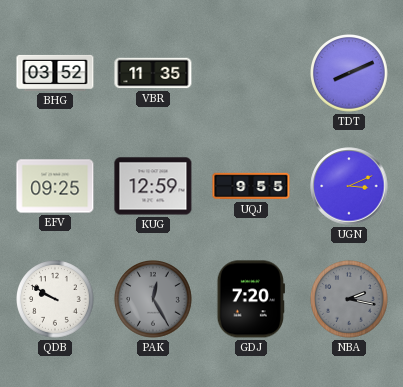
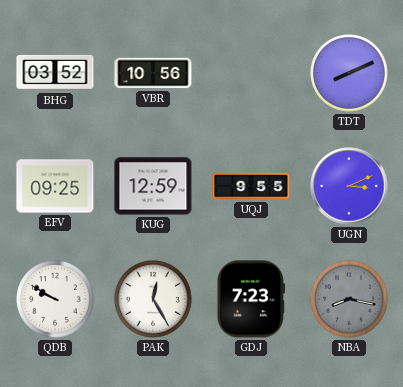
VBR: 11:35 -> 10:56 (153, 73)
PAK dial: grey -> white (154, 300)
GDJ: 7:20 -> 7:23 (251, 299)
NBA: 2:17 -> 8:17 (350, 300)
